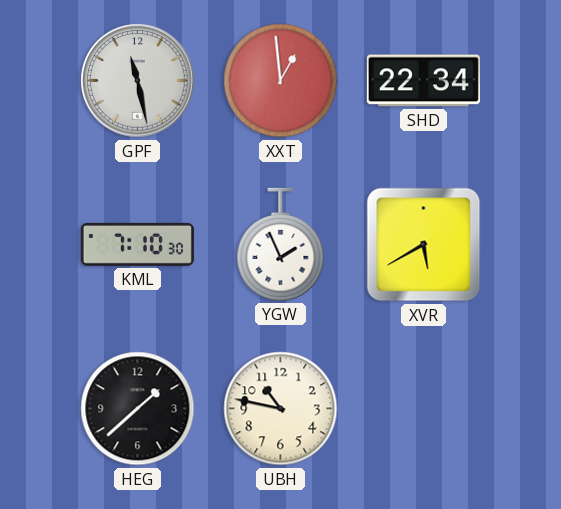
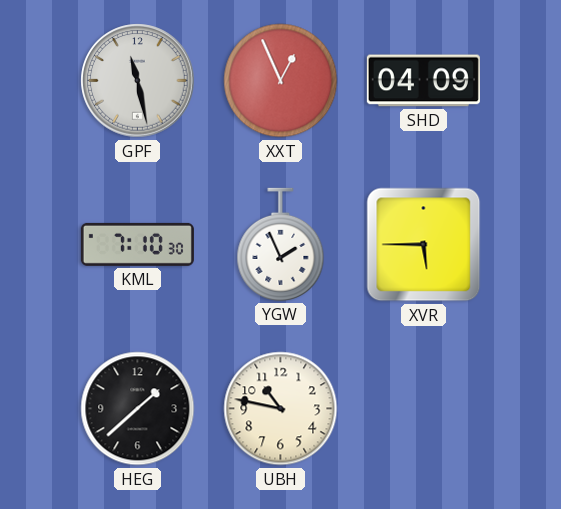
XXT: 12:59 -> 12:56 (281, 81)
SHD: 22:34 -> 04:09 (423, 81)
XVR: 5:40 -> 5:45 (424, 245)
